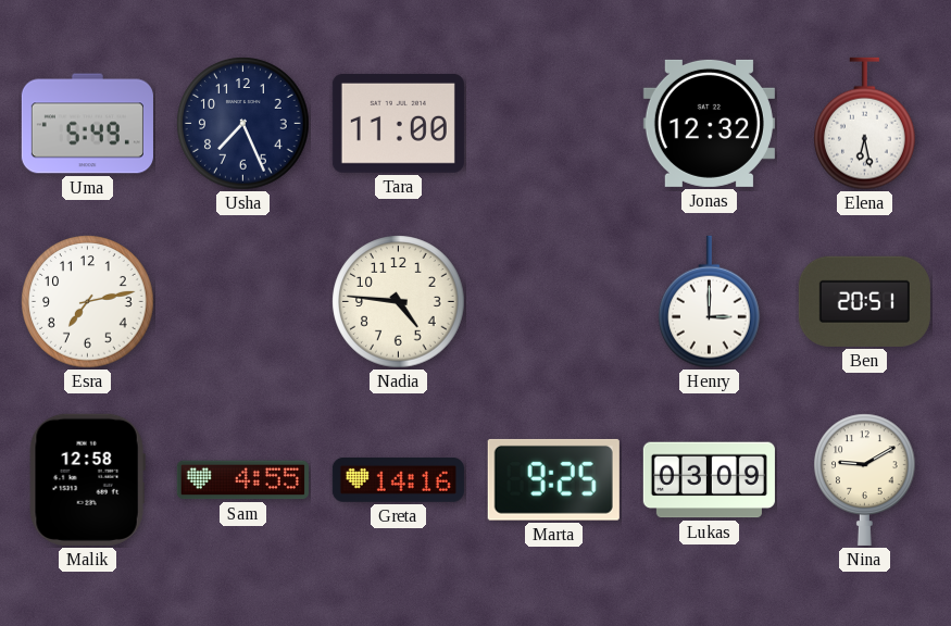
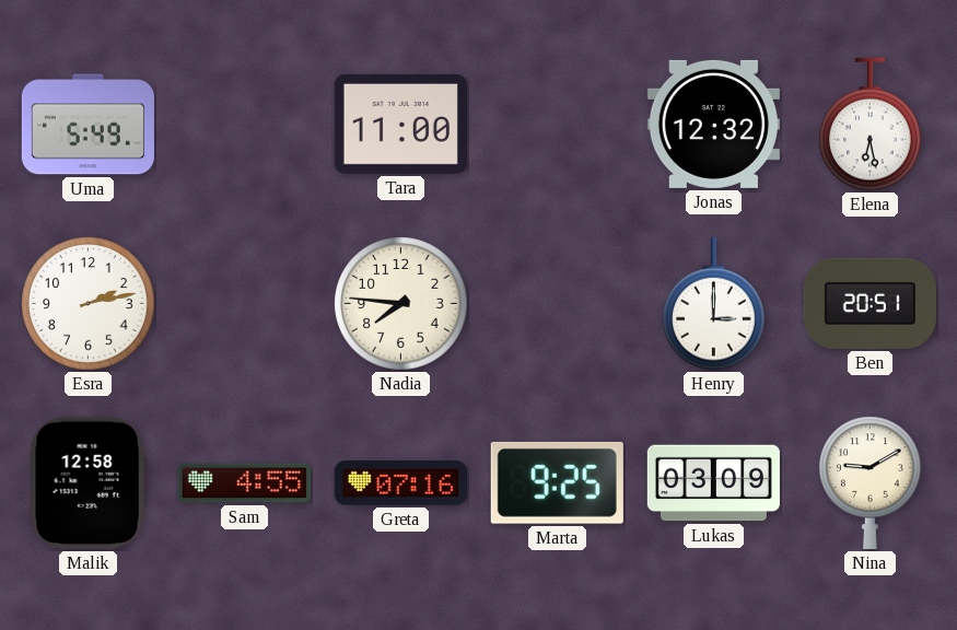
Usha: 7:26 -> none (243, 124)
Esra: 7:13 -> 2:13 (89, 304)
Nadia: 4:46 -> 7:46 (401, 304)
Greta: 14:16 -> 07:16 (400, 482)
